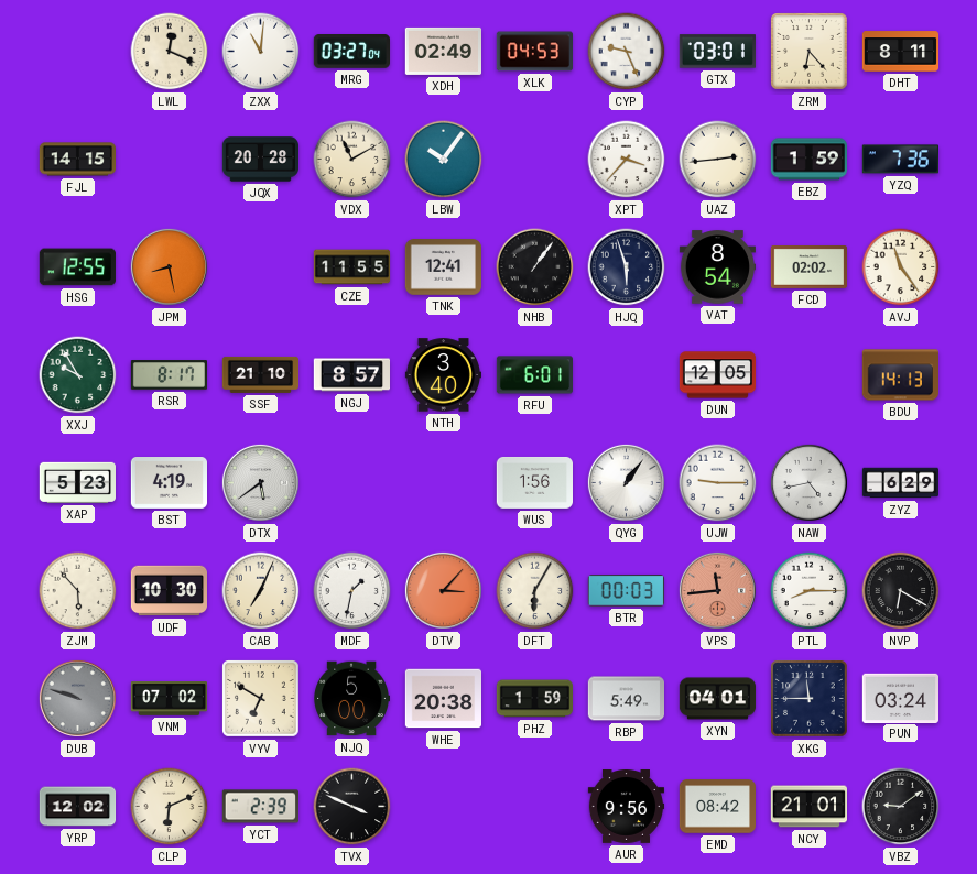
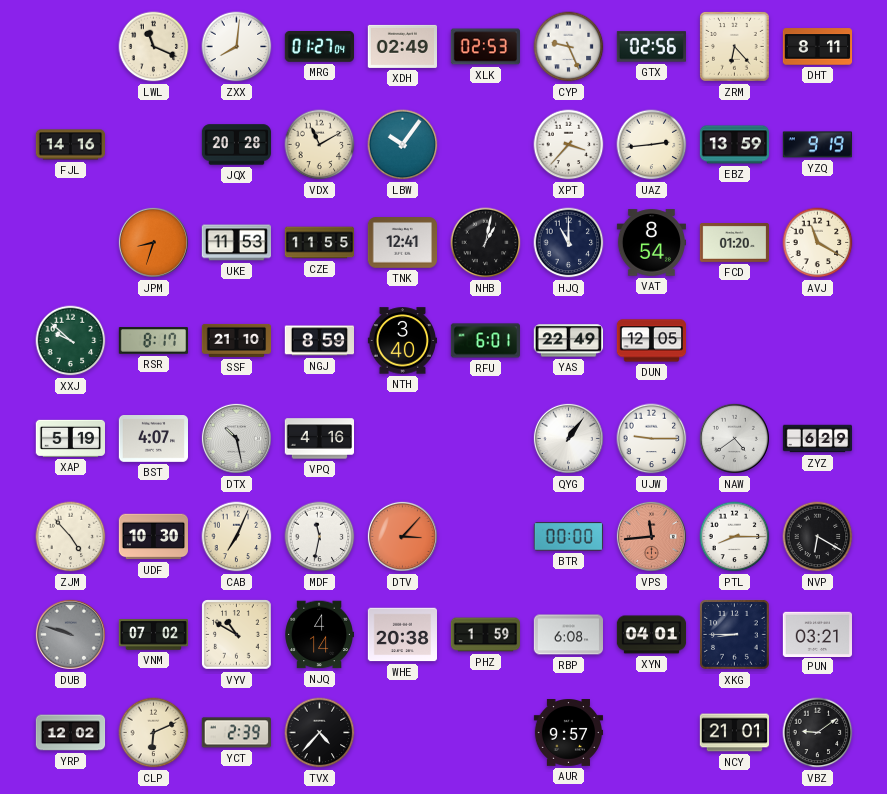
LWL: 12:19 -> 11:19 (154, 47)
ZXX: 11:01 -> 8:01 (237, 47)
MRG: 03:27 -> 01:27 (319, 47)
XLK: 04:53 -> 02:53 (485, 47)
GTX: 03:01 -> 02:56 (651, 47)
FJL: 14:15 -> 14:16 (71, 145)
EBZ: 1:59 -> 13:59 (734, 145)
YZQ: 7:36 -> 9:19 (817, 145)
HSG: 12:55 -> none (77, 267)
JPM: 8:28 -> 8:33 (153, 242)
UKE: none -> 11:53 (236, 243)
NHB: 1:06 -> 1:02 (486, 243)
HJQ: 5:57 -> 11:00 (569, 243)
FCD: 02:02 -> 01:20 (734, 243)
AVJ: 11:24 -> 11:20 (818, 243)
XXJ: 9:55 -> 9:52 (71, 341)
NGJ: 8:57 -> 8:59 (319, 341)
YAS: none -> 22:49 (568, 341)
BDU: 14:13 -> none (900, 375)
XAP: 5:23 -> 5:19 (70, 438)
BST: 4:19 -> 4:07 (153, 439)
DTX: 5:39 -> 10:28 (236, 438)
VPQ: none -> 4:16 (319, 439)
WUS: 1:56 -> none (534, 482)
NAW: 4:43 -> 4:39 (734, 438)
ZJM: 5:53 -> 4:53 (71, 537)
MDF: 1:32 -> 11:32 (320, 537)
DFT: 6:05 -> none (535, 591)
BTR: 00:03 -> 00:00 (568, 537)
VYV: 6:50 -> 10:50 (237, 635)
NJQ: 5:00 -> 4:14 (319, 635)
RBP: 5:49 -> 6:08 (569, 635)
XKG: 11:45 -> 8:45 (735, 635)
PUN: 03:24 -> 03:21 (817, 634)
TVX: 3:49 -> 4:37 (320, 733)
AUR: 9:56 -> 9:57 (569, 733)
EMD: 08:42 -> none (717, 807)
